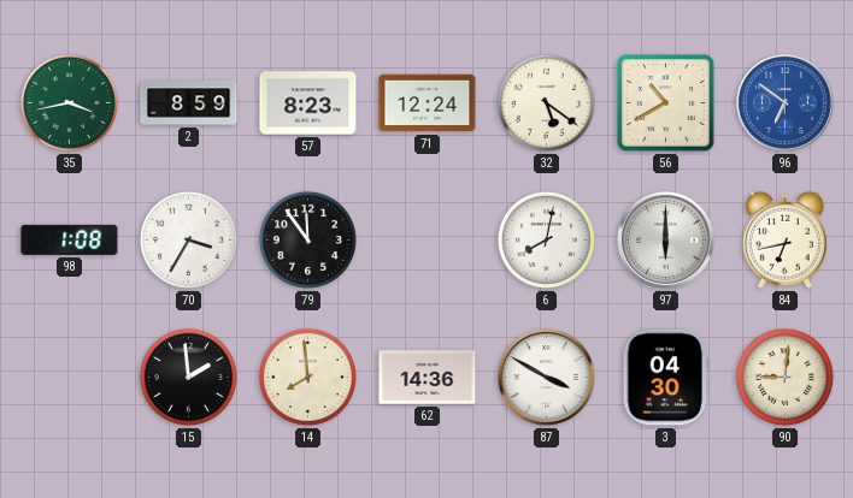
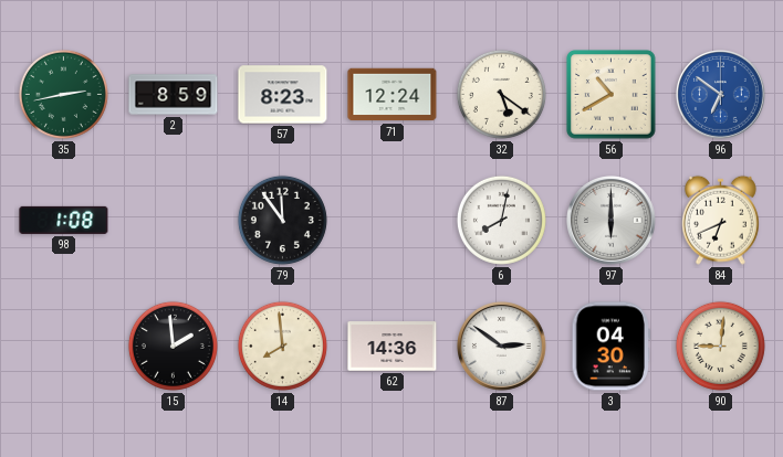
35: 3:43 -> 2:43 (63, 94)
70: 3:35 -> none (188, 239)
84: 6:43 -> 6:41 (720, 220)
87: 3:50 -> 2:51 (502, 347)
